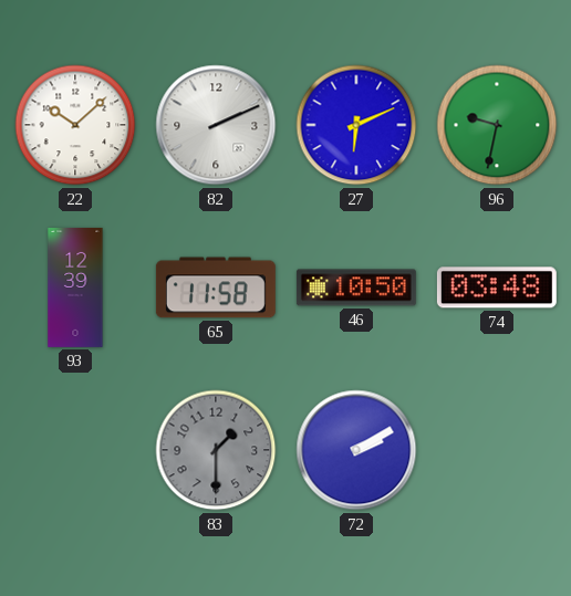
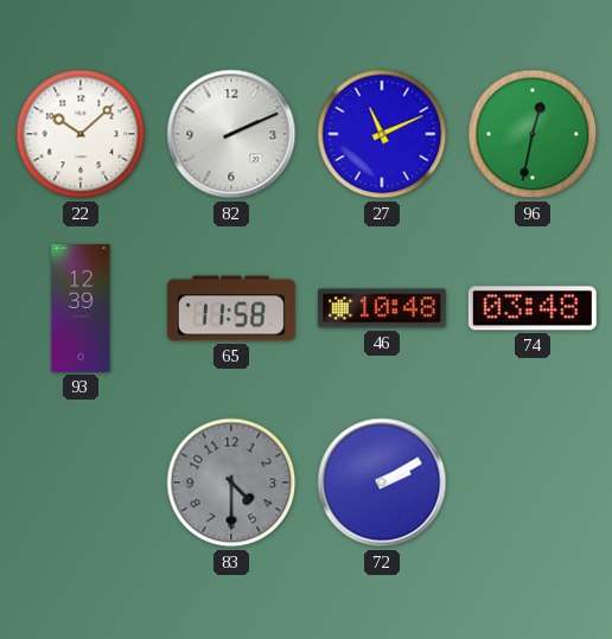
27: 6:11 -> 11:11 (382, 134)
96: 9:32 -> 12:32 (533, 134)
46: 10:50 -> 10:48 (382, 308)
83: 1:30 -> 4:30 (231, 483)
